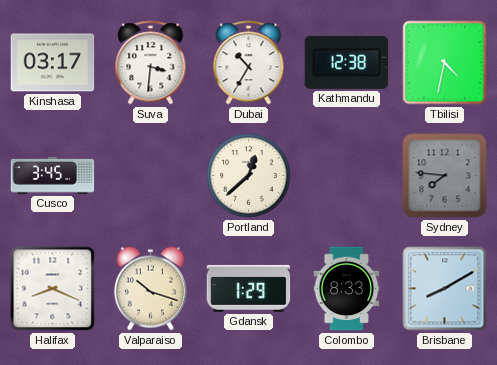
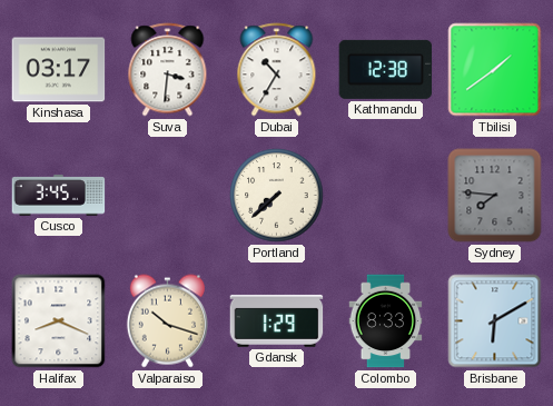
Tbilisi: 4:32 -> 1:39 (495, 70)
Portland: 12:38 -> 7:38 (277, 196)
Brisbane: 8:10 -> 6:10 (495, 321)
